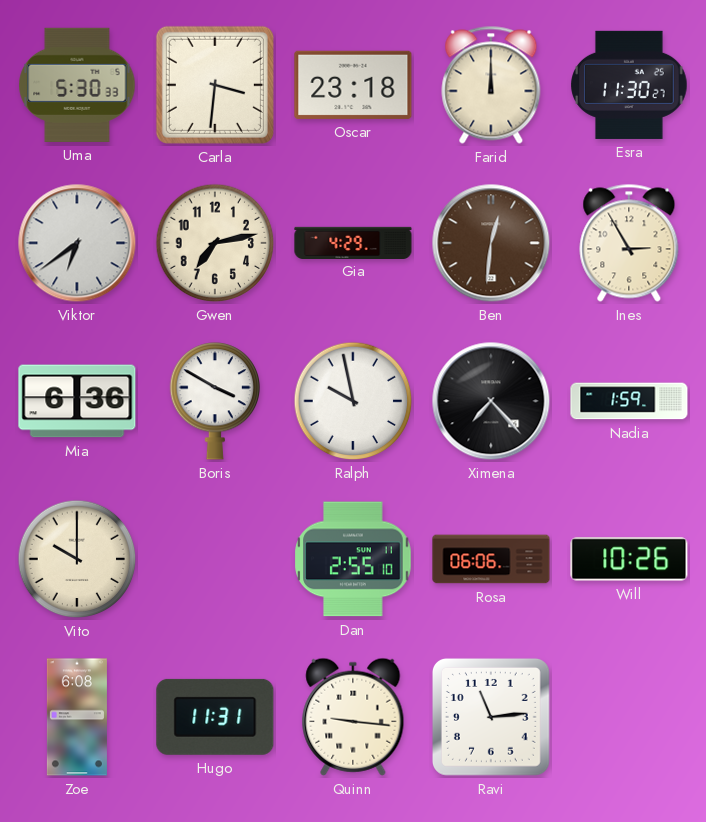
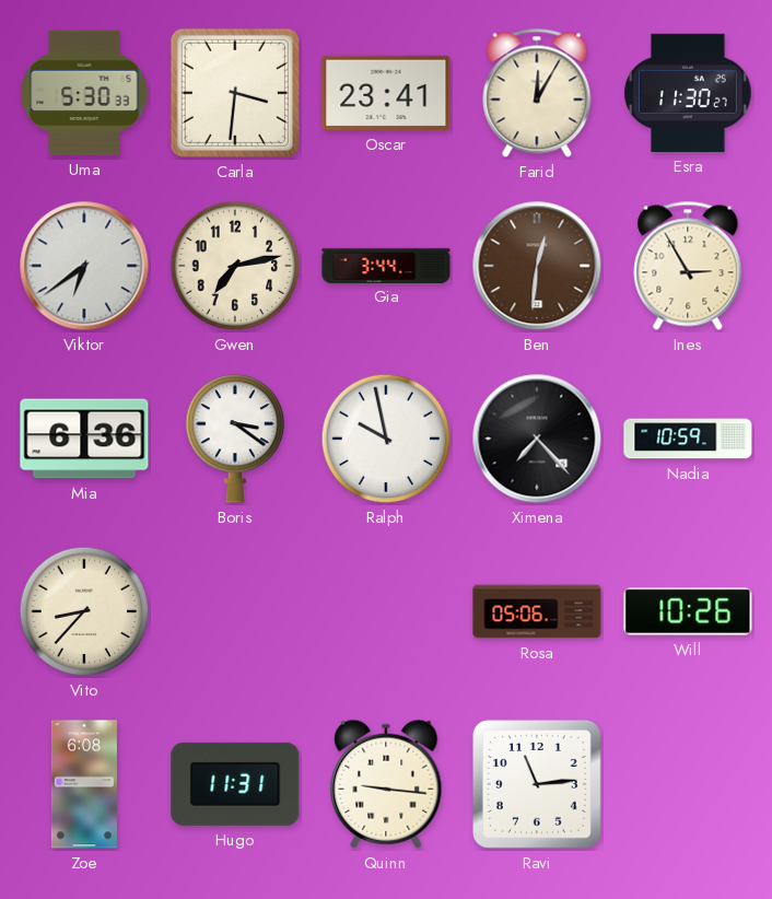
Oscar: 23:18 -> 23:41 (386, 93)
Farid: 12:00 -> 12:05 (537, 93)
Gia: 4:29 -> 3:44 (386, 265)
Boris: 3:50 -> 3:21 (234, 439)
Nadia: 1:59 -> 10:59 (688, 439)
Vito: 10:00 -> 8:37 (84, 611)
Dan: 2:55 -> none (353, 559)
Rosa: 06:06 -> 05:06 (537, 611)
